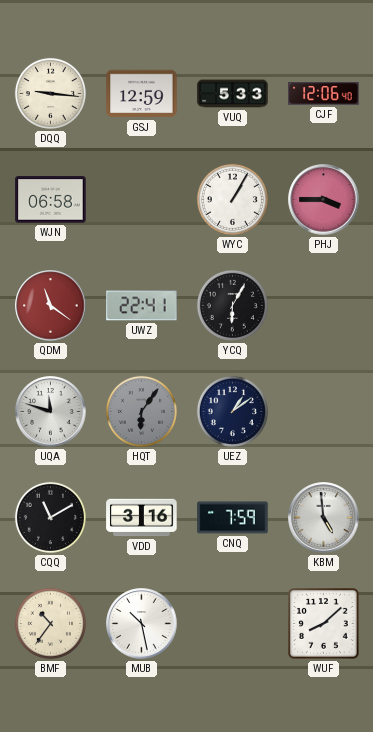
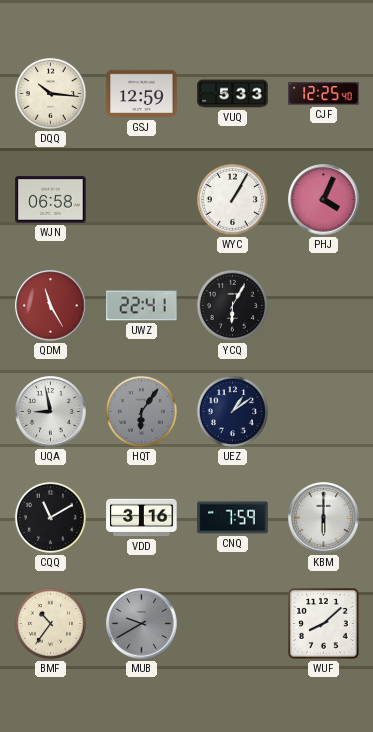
DQQ: 9:16 -> 10:16 (50, 93)
CJF: 12:06 -> 12:25 (324, 94)
PHJ: 3:45 -> 4:04 (324, 200)
QDM: 11:21 -> 11:25 (51, 306)
UQA: 11:48 -> 8:58 (51, 412)
KBM: 4:59 -> 6:00 (324, 518)
MUB: 10:28 -> 9:40 (142, 624)
MUB dial: white -> grey (142, 624)
